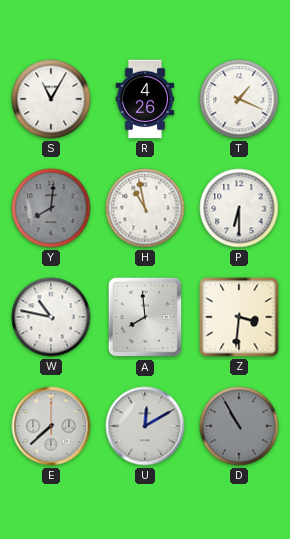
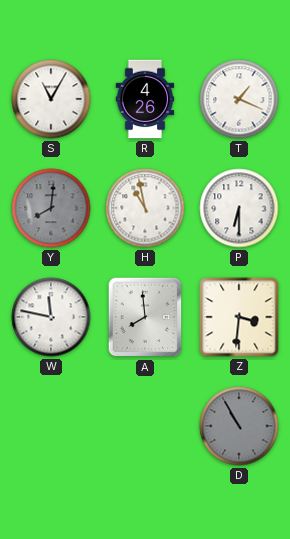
W: 10:47 -> 11:47 (51, 317)
E: 7:38 -> none (51, 426)
U: 12:10 -> none (145, 426)
